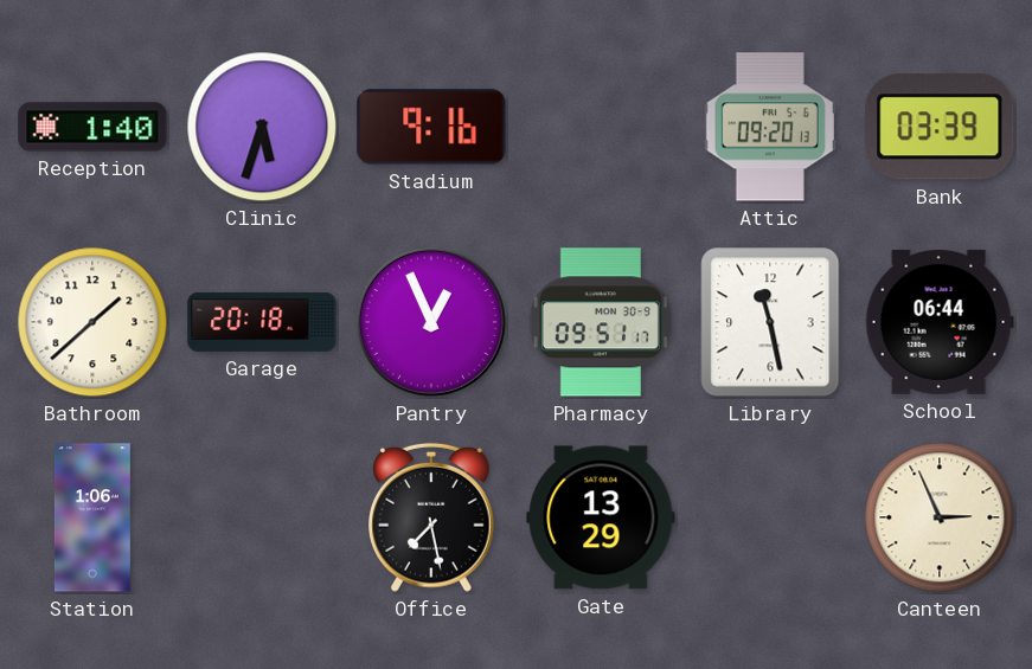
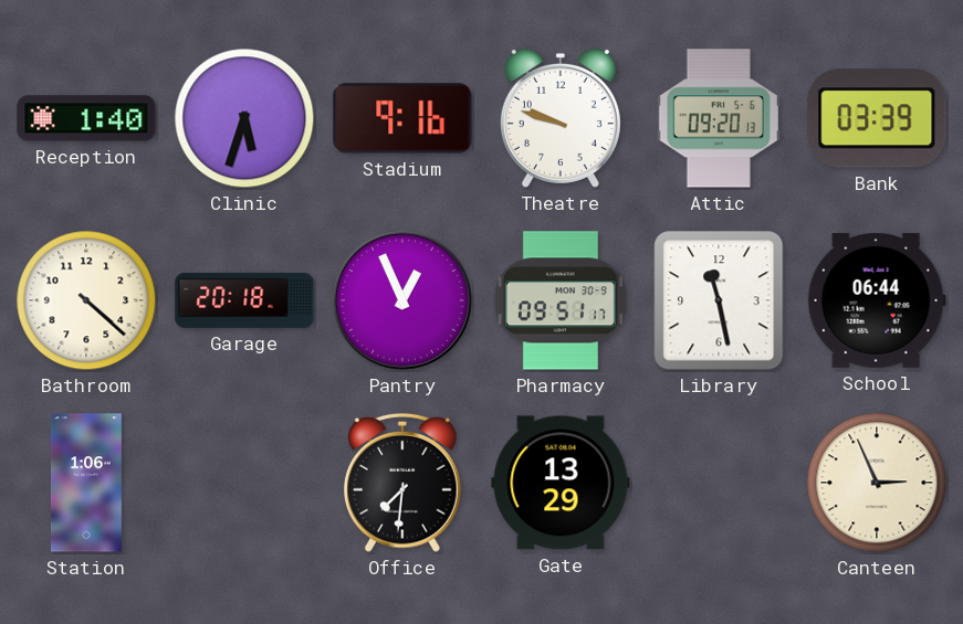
Theatre: none -> 9:48 (561, 118)
Bathroom: 1:38 -> 4:22 (86, 300)
Office: 7:28 -> 7:31 (404, 483)
